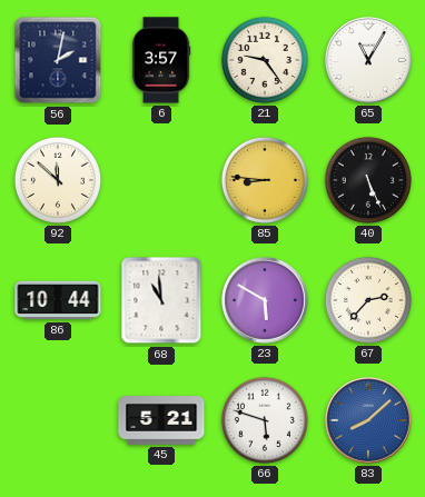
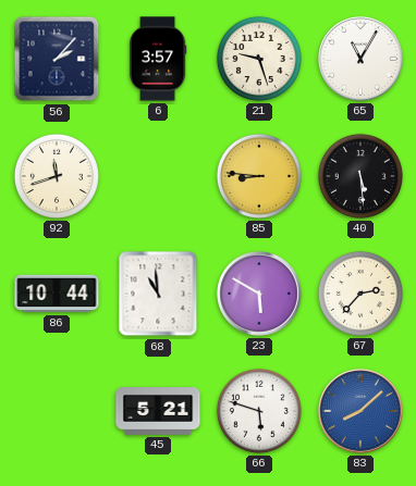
56: 2:02 -> 2:07 (57, 59)
21: 9:24 -> 9:27 (259, 59)
92: 11:52 -> 11:42 (57, 176)
40: 5:26 -> 5:29 (360, 176)
